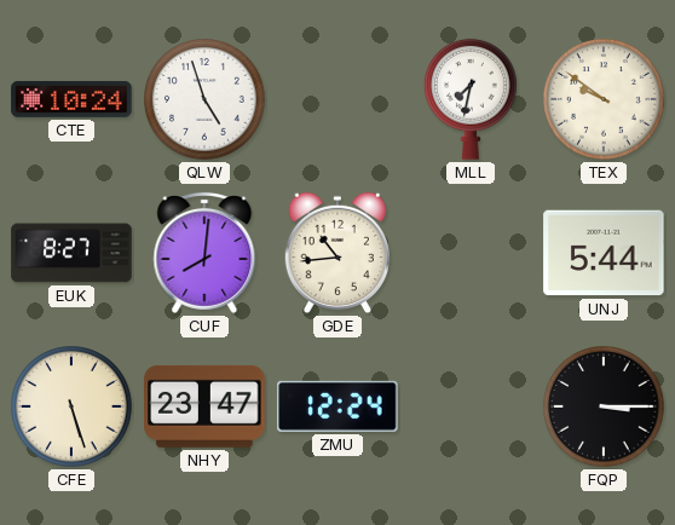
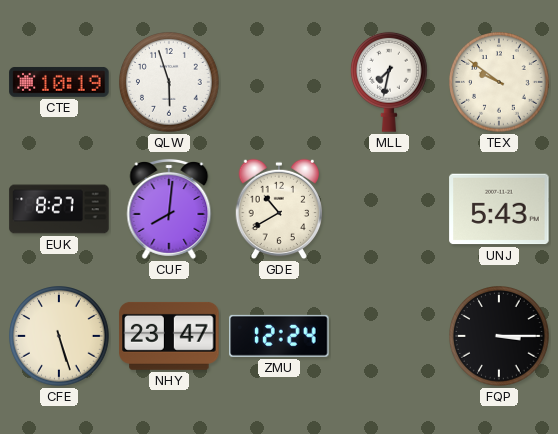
CTE: 10:24 -> 10:19 (59, 82)
QLW: 4:57 -> 5:57 (170, 83)
GDE: 10:44 -> 10:40 (278, 209)
UNJ: 5:44 -> 5:43 (499, 209)
